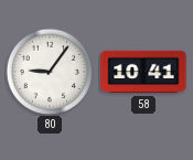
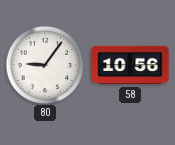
58: 10:41 -> 10:56 (130, 65)
